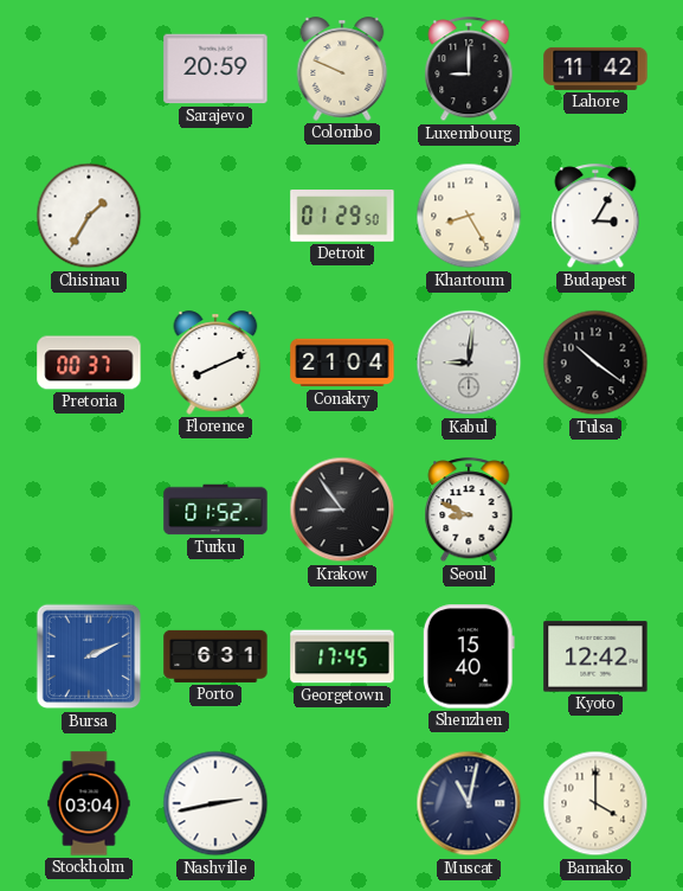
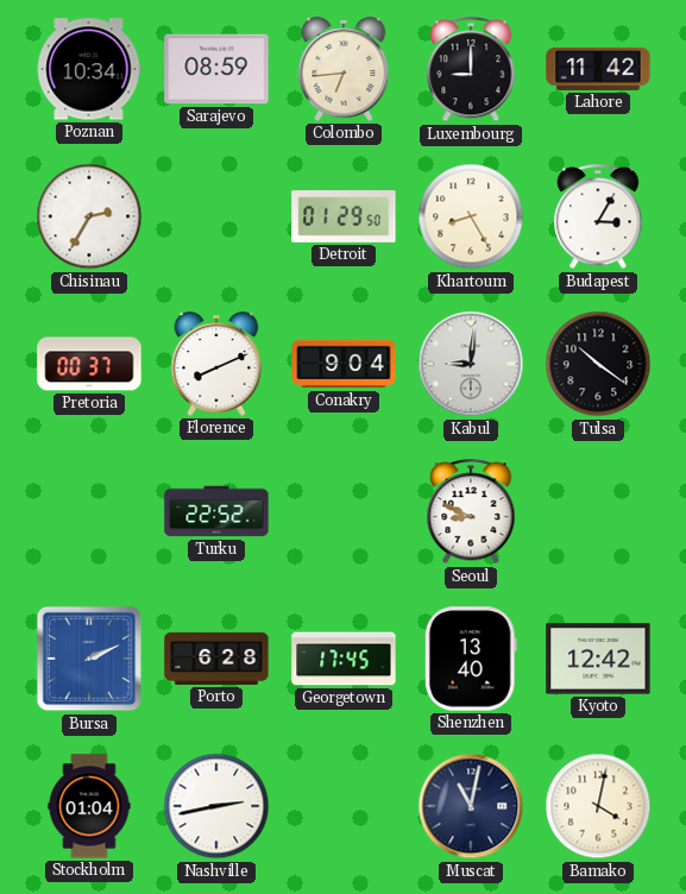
Poznan: none -> 10:34 (89, 69)
Sarajevo: 20:59 -> 08:59 (216, 69)
Colombo: 9:49 -> 6:44 (344, 69)
Chisinau: 1:35 -> 2:35 (89, 216)
Conakry: 21:04 -> 9:04 (344, 364)
Turku: 01:52 -> 22:52 (216, 511)
Krakow: 8:54 -> none (342, 509)
Porto: 6:31 -> 6:28 (216, 659)
Shenzhen: 15:40 -> 13:40 (471, 659)
Stockholm: 03:04 -> 01:04 (89, 806)
Bamako: 4:00 -> 4:02 (598, 806)
